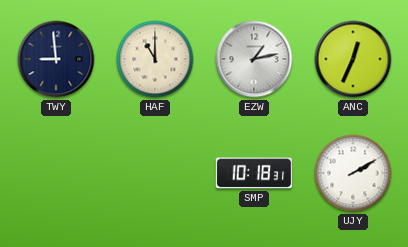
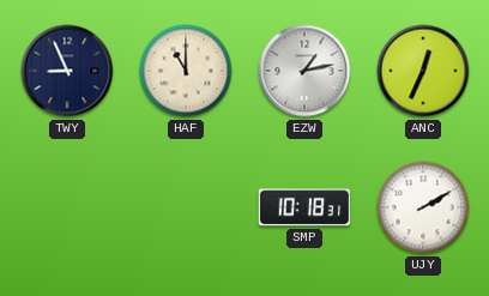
TWY: 8:59 -> 8:56 (67, 71)
